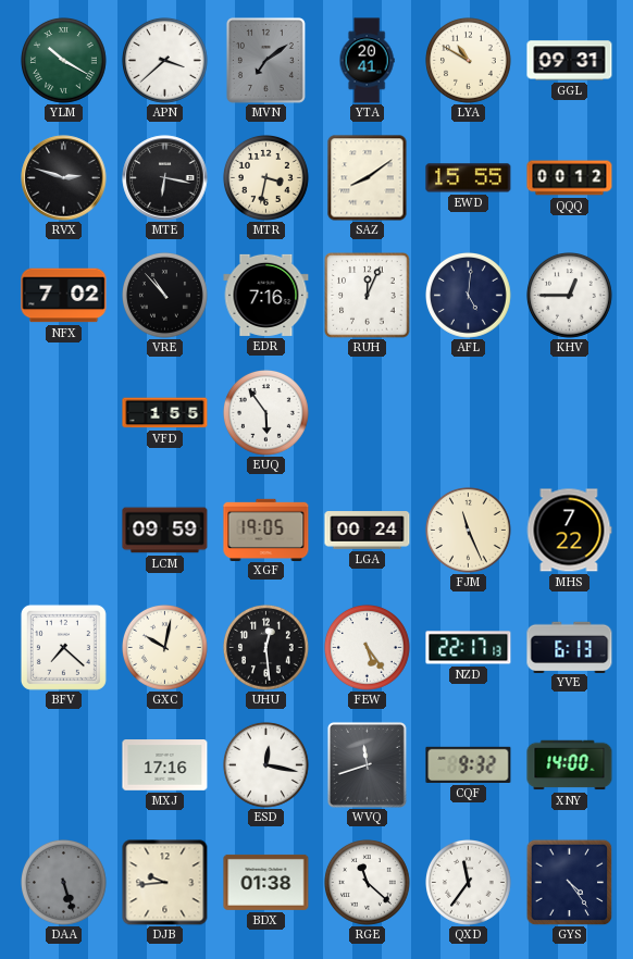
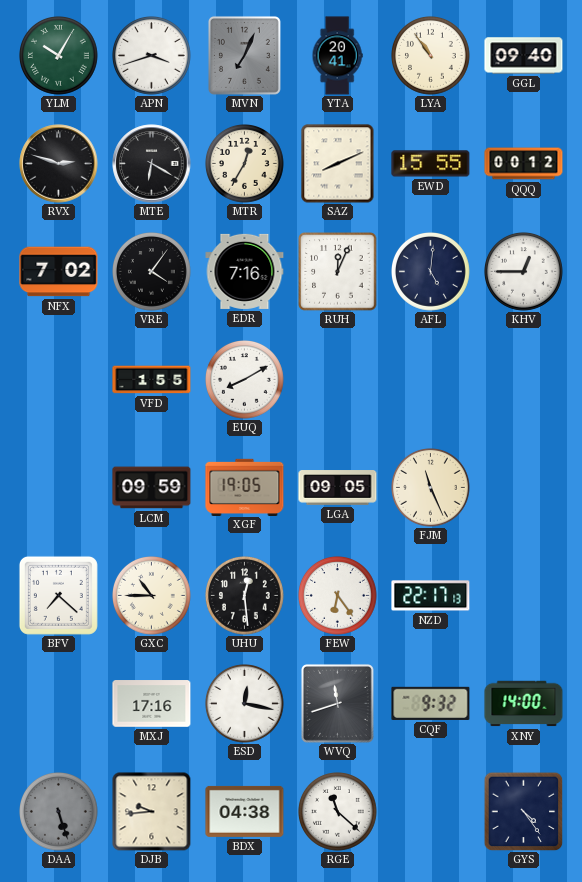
YLM: 10:20 -> 10:05 (59, 56)
APN: 3:38 -> 3:42 (152, 56)
MVN: 7:09 -> 7:04 (244, 55)
LYA: 10:50 -> 10:54 (431, 56)
GGL: 09:31 -> 09:40 (524, 56)
MTE: 6:17 -> 6:20 (152, 164)
MTR: 3:32 -> 12:35 (245, 164)
SAZ: 8:09 -> 8:11 (338, 164)
VRE: 10:53 -> 4:06 (152, 272)
EUQ: 5:54 -> 8:10 (245, 380)
LGA: 00:24 -> 09:05 (338, 488)
MHS: 7:22 -> none (569, 531)
GXC: 10:02 -> 10:45 (152, 596)
FEW: 5:24 -> 6:24 (338, 596)
YVE: 6:13 -> none (570, 647)
BDX: 01:38 -> 04:38 (245, 811)
QXD: 11:36 -> none (469, 883)
